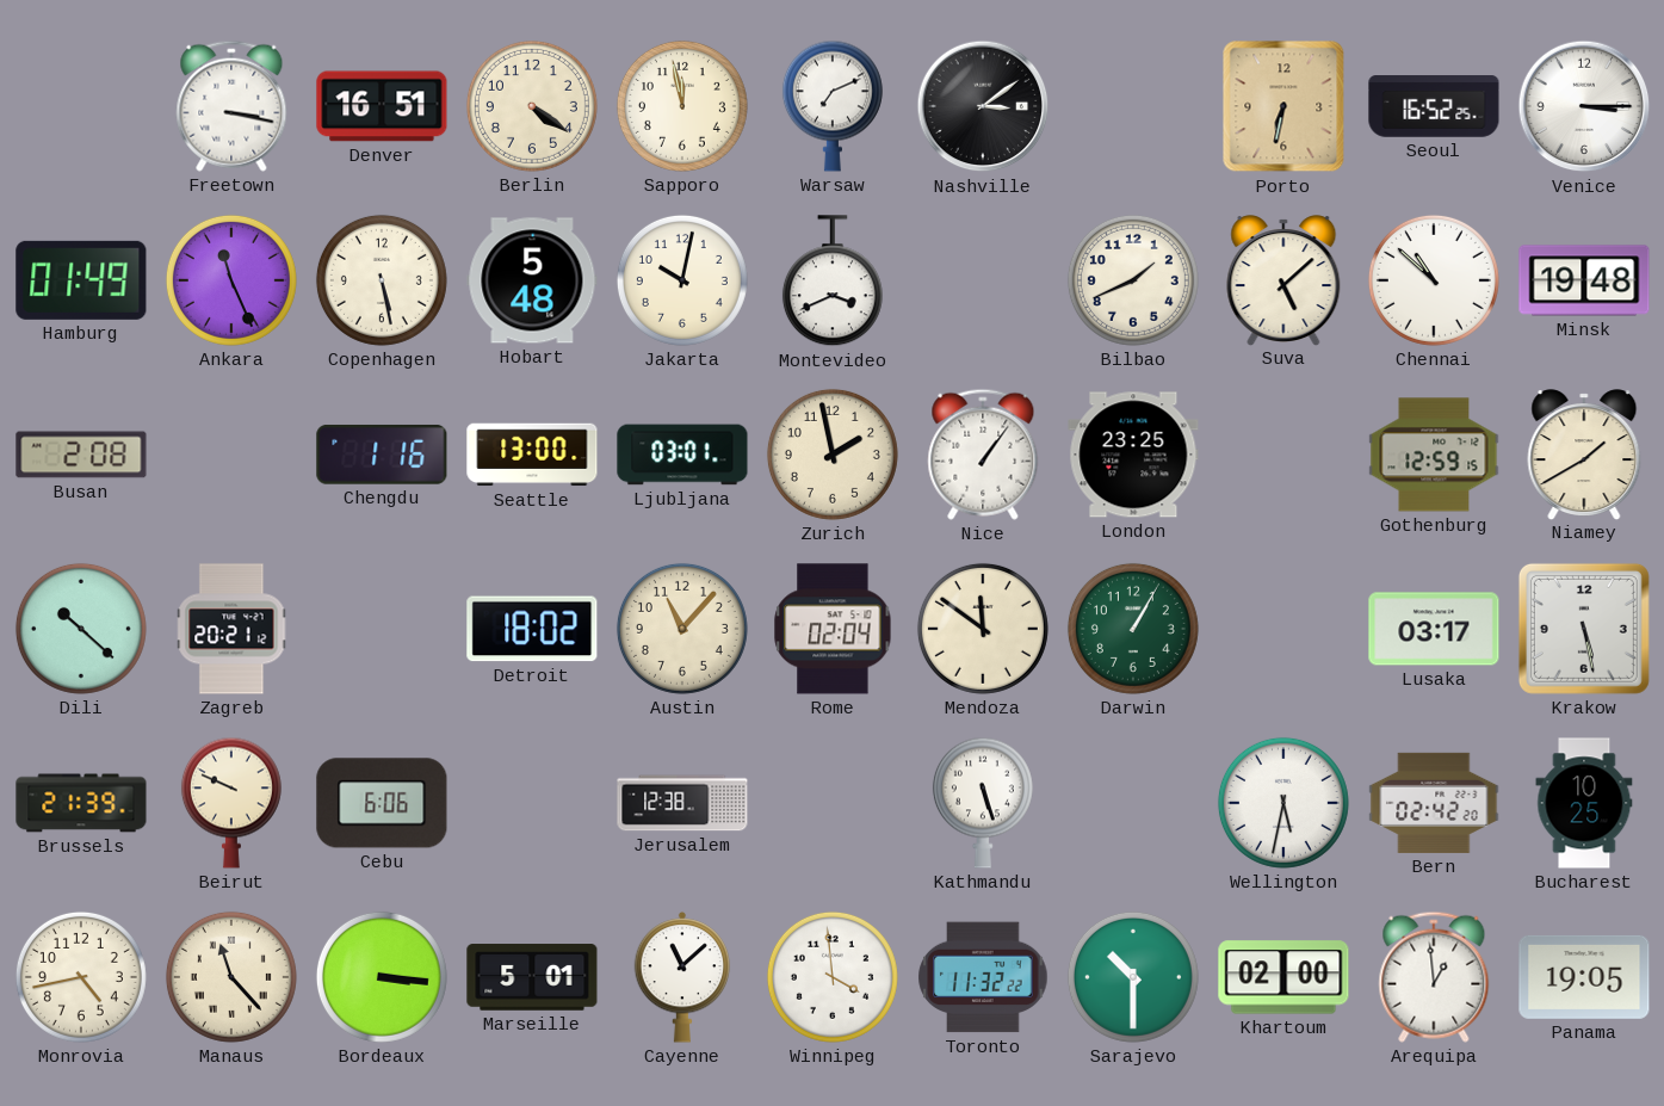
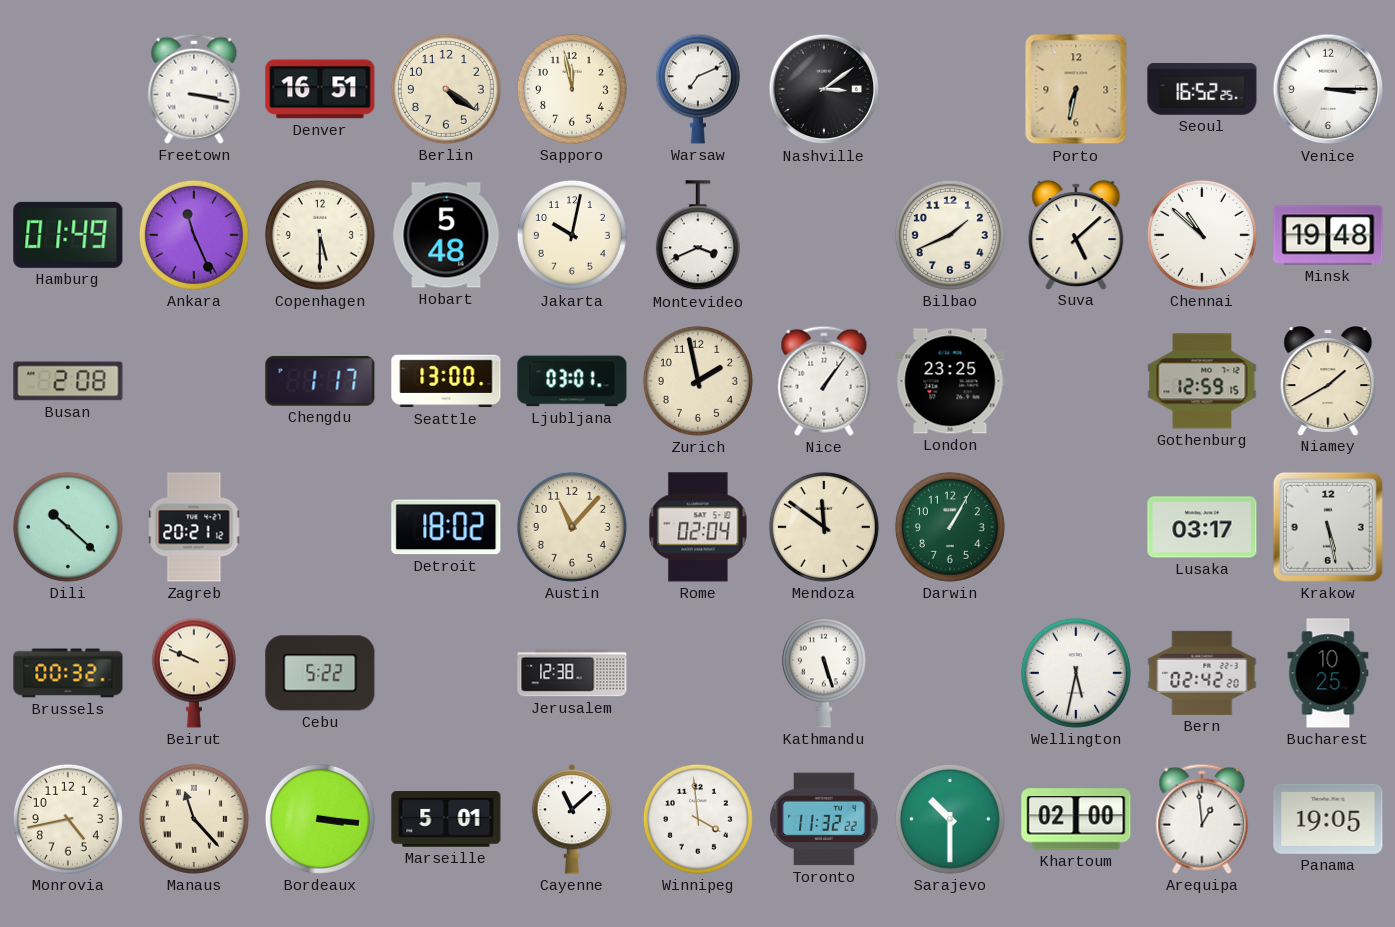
Copenhagen: 5:28 -> 5:30 (320, 235)
Chengdu: 1:16 -> 1:17 (320, 381)
Brussels: 21:39 -> 00:32 (68, 673)
Cebu: 6:06 -> 5:22 (320, 673)
